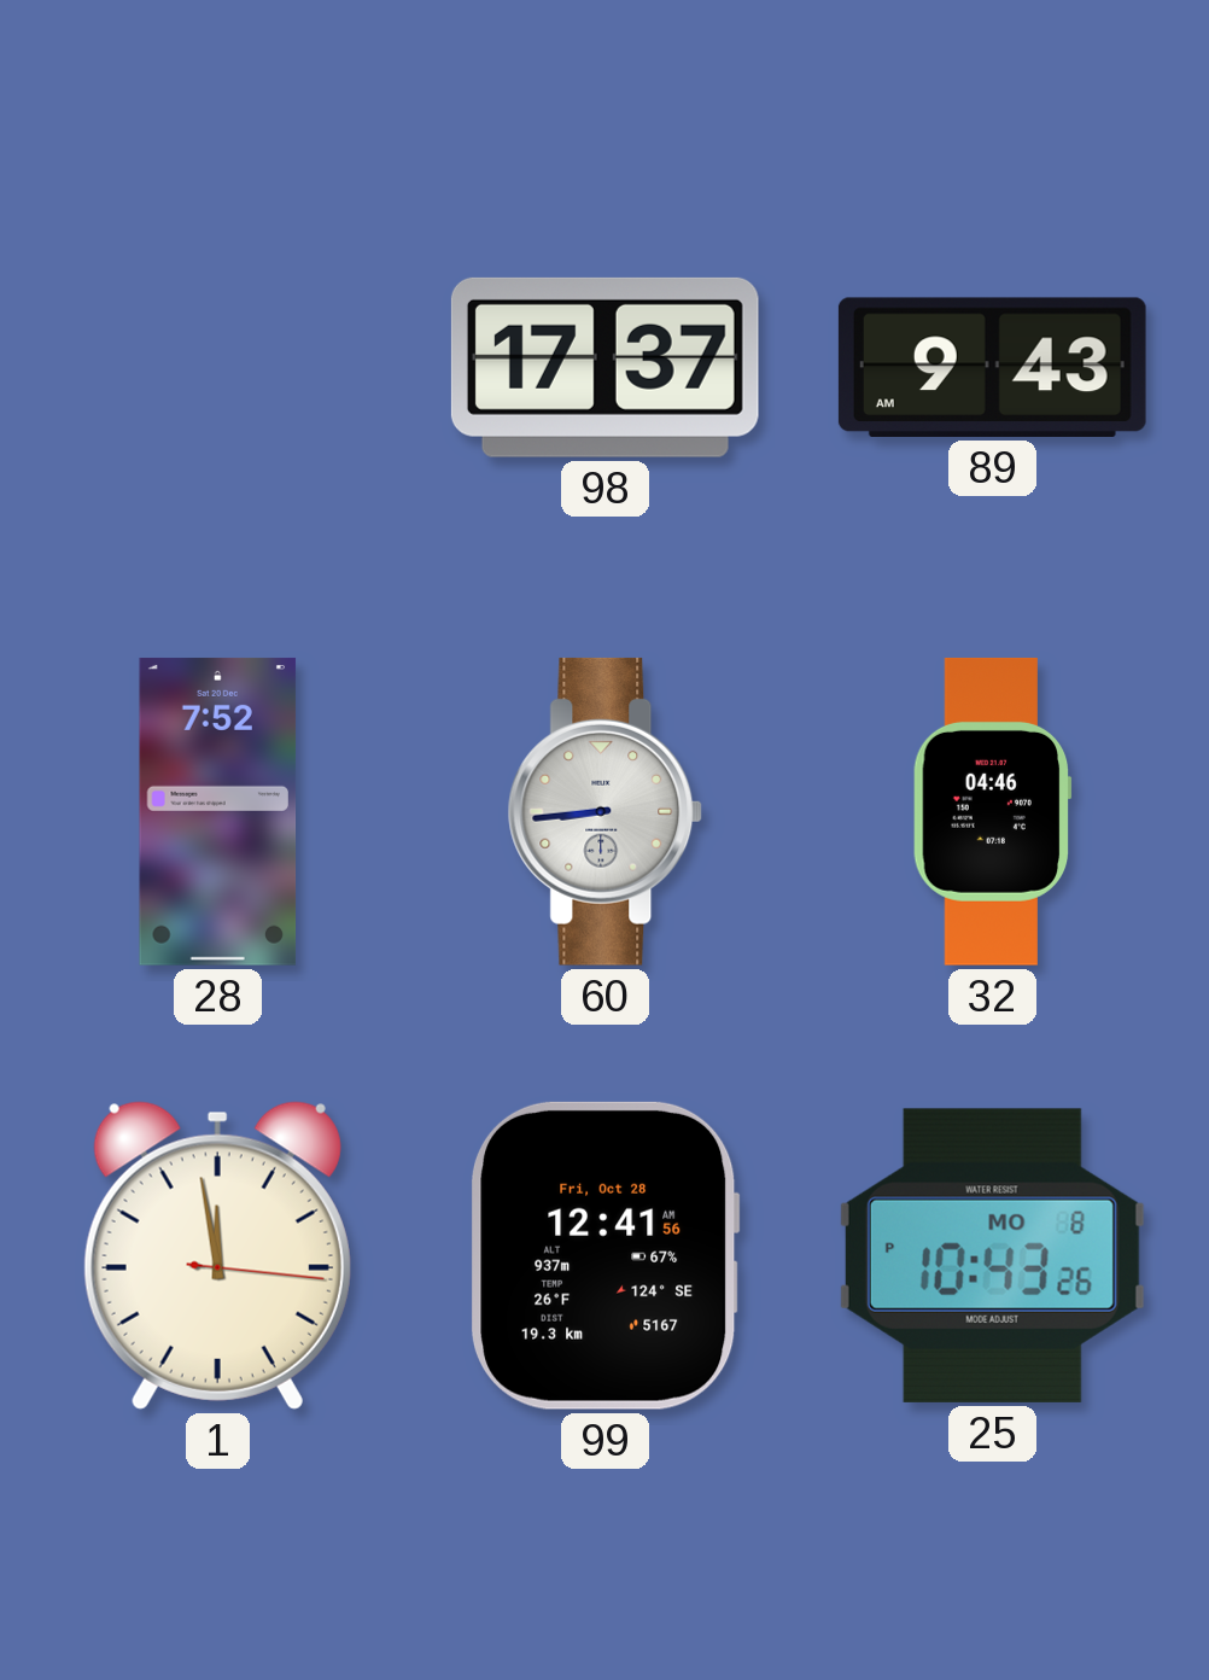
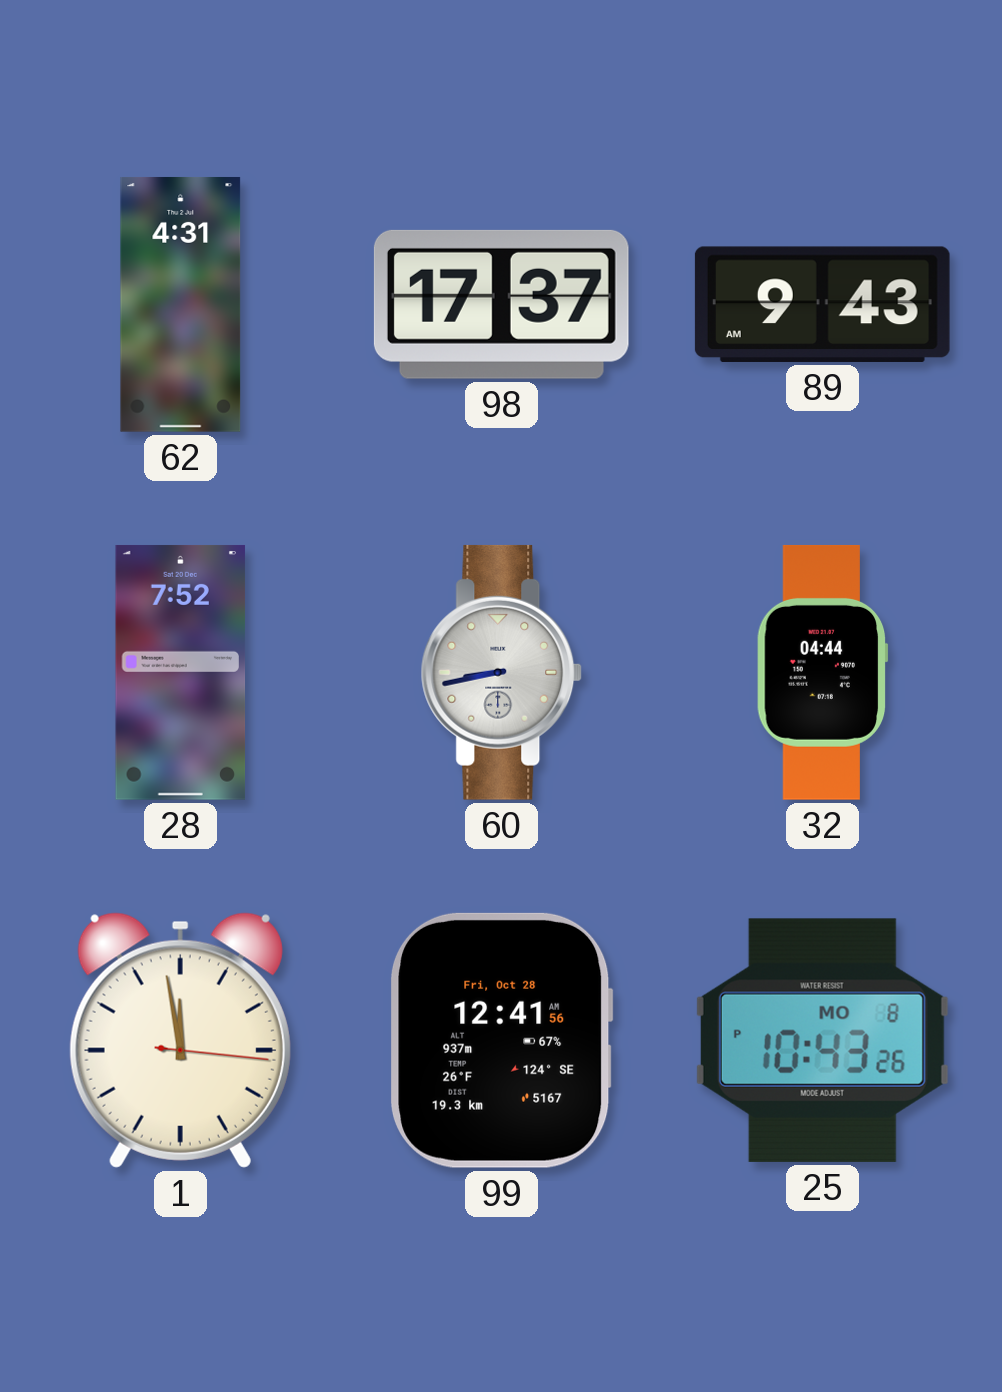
62: none -> 4:31 (181, 304)
60: 8:44 -> 8:43 (502, 672)
32: 04:46 -> 04:44 (822, 672)
